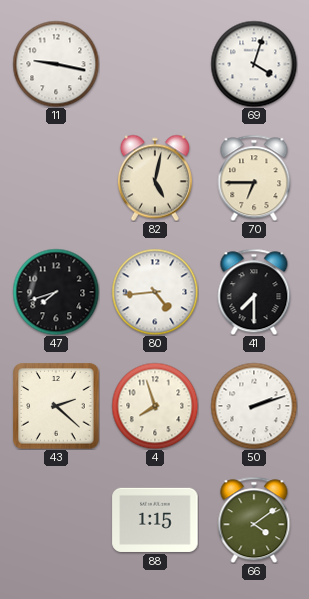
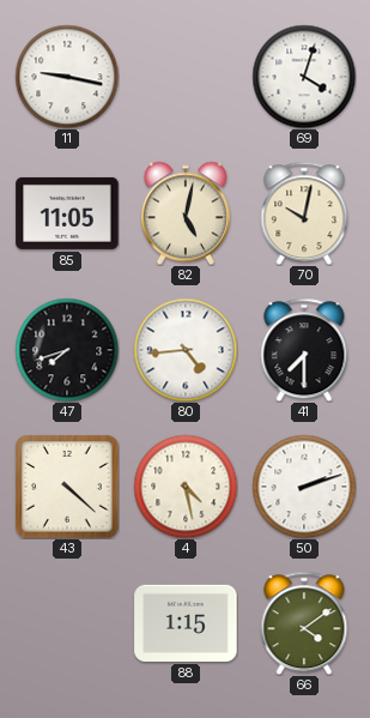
85: none -> 11:05 (67, 213)
70: 6:45 -> 10:02 (304, 213)
43: 2:22 -> 4:22 (67, 487)
4: 7:57 -> 4:28 (186, 487)
